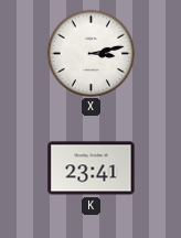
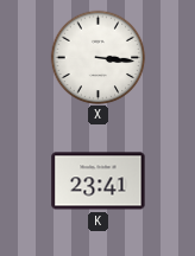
X: 3:13 -> 3:16 (97, 57)
